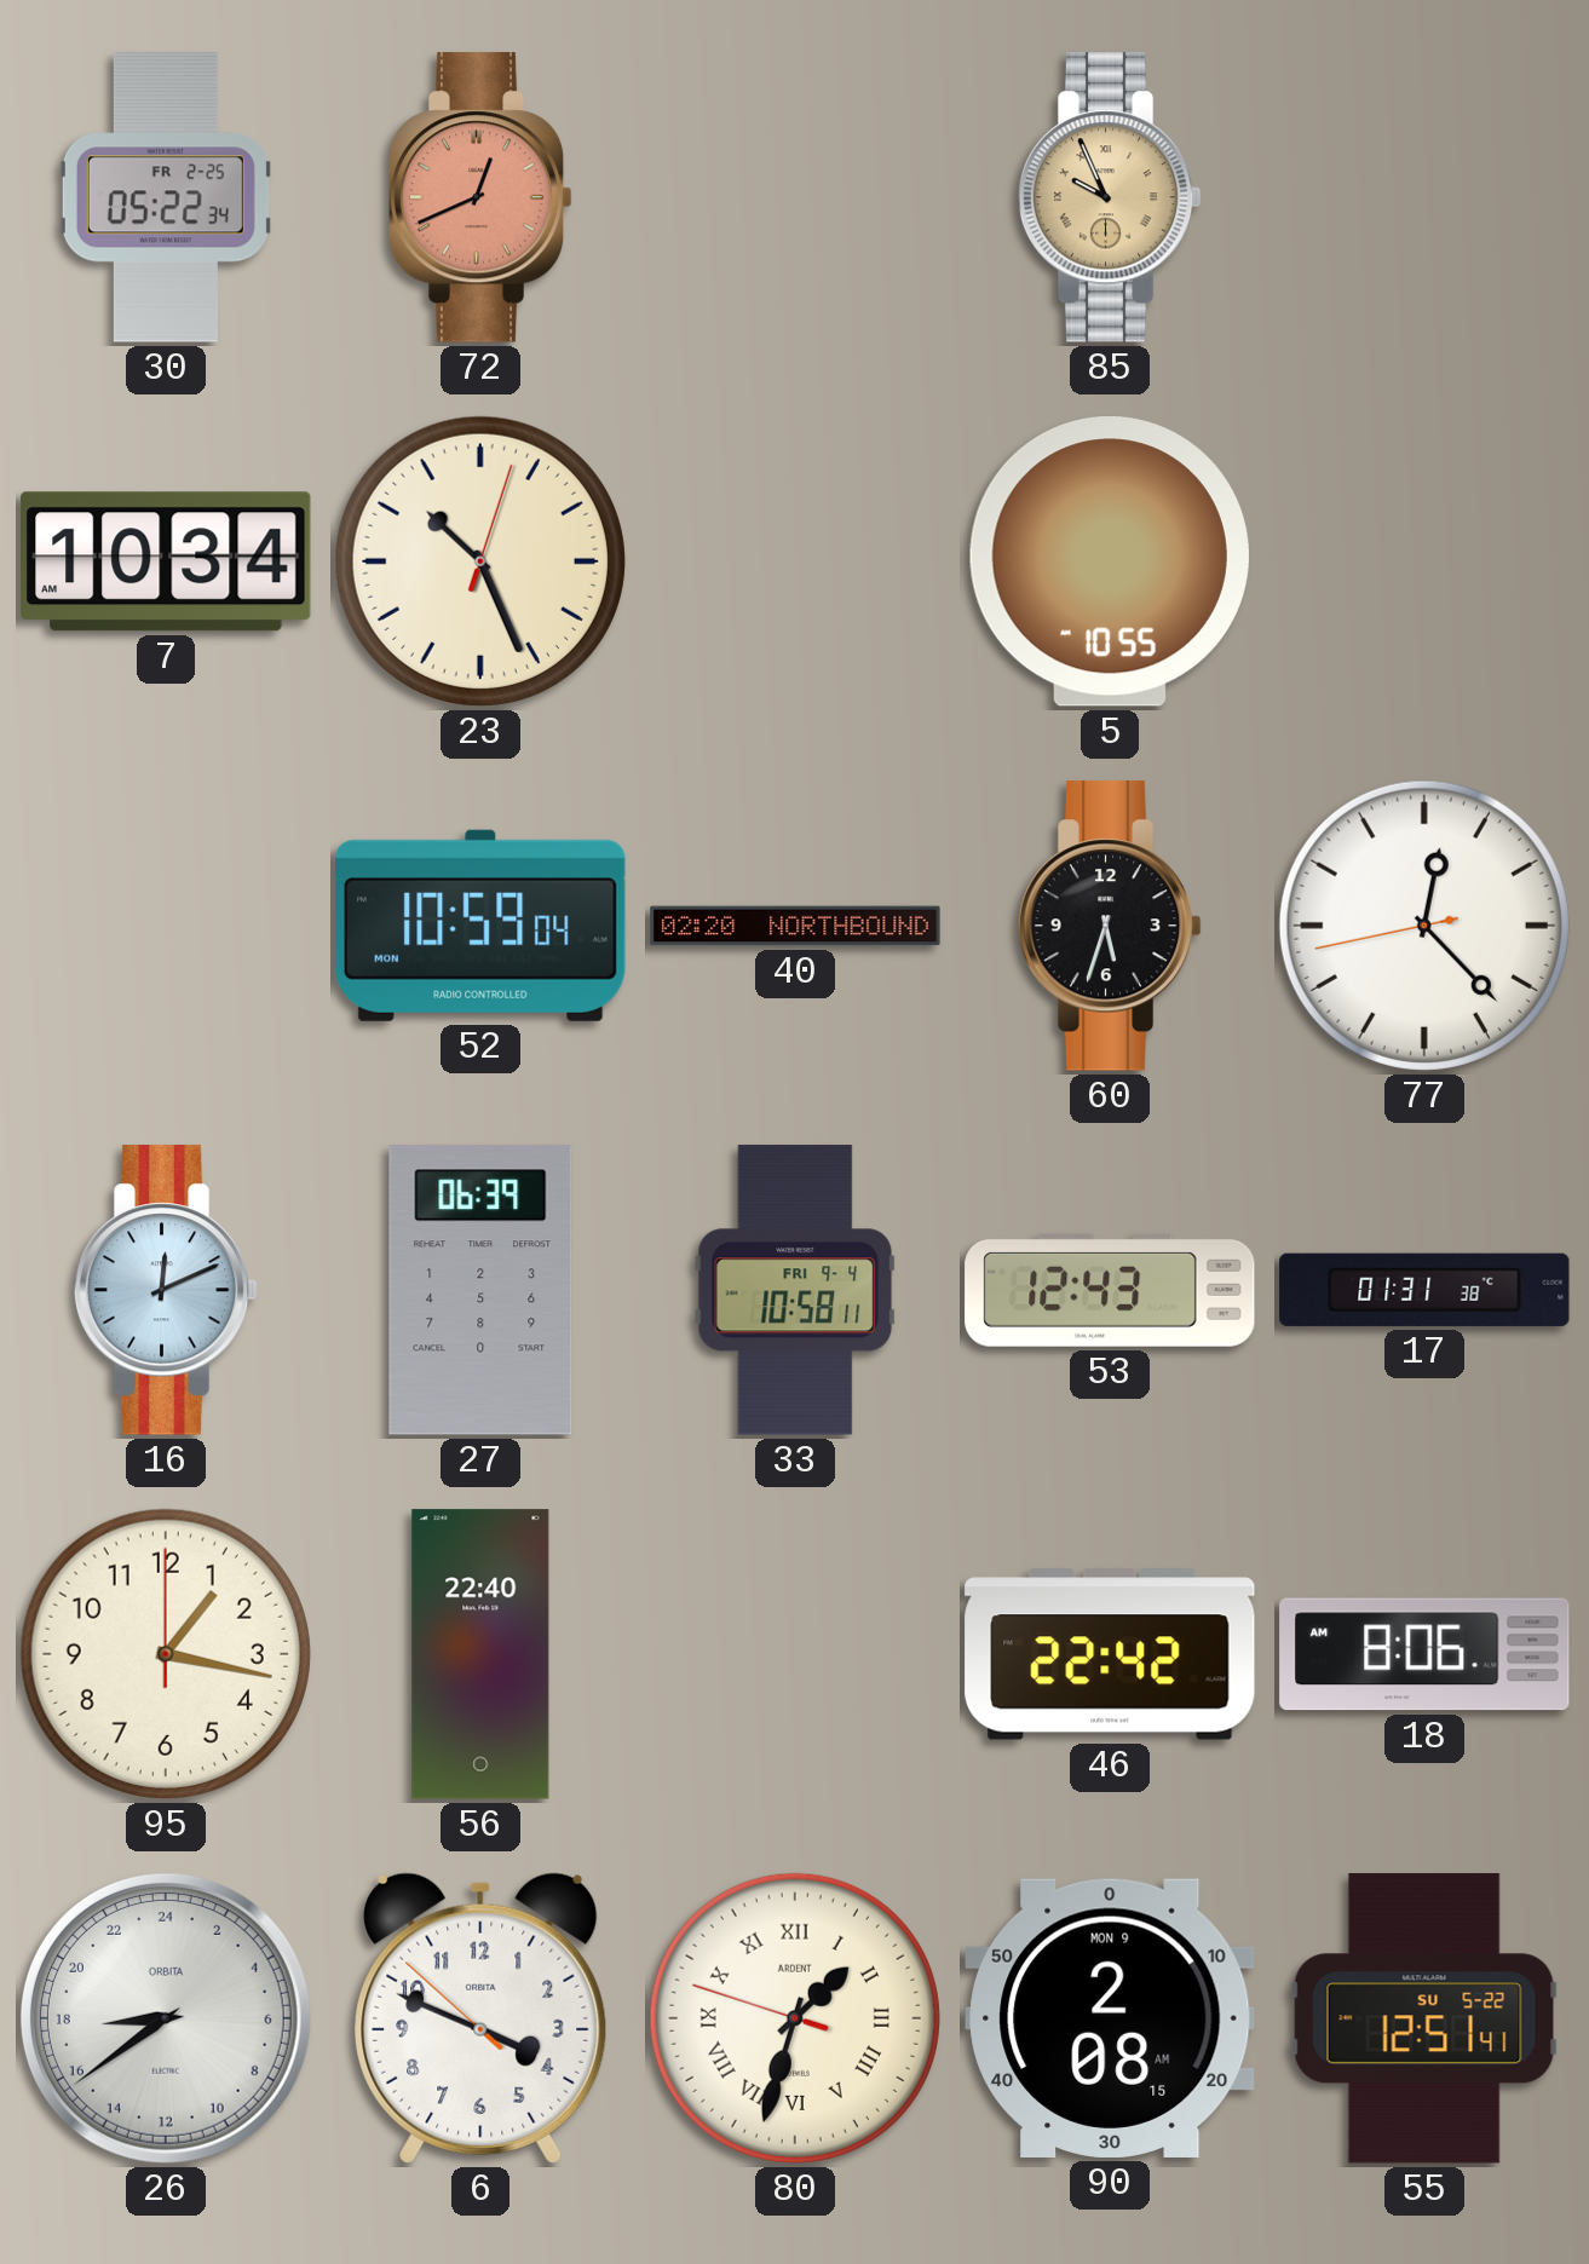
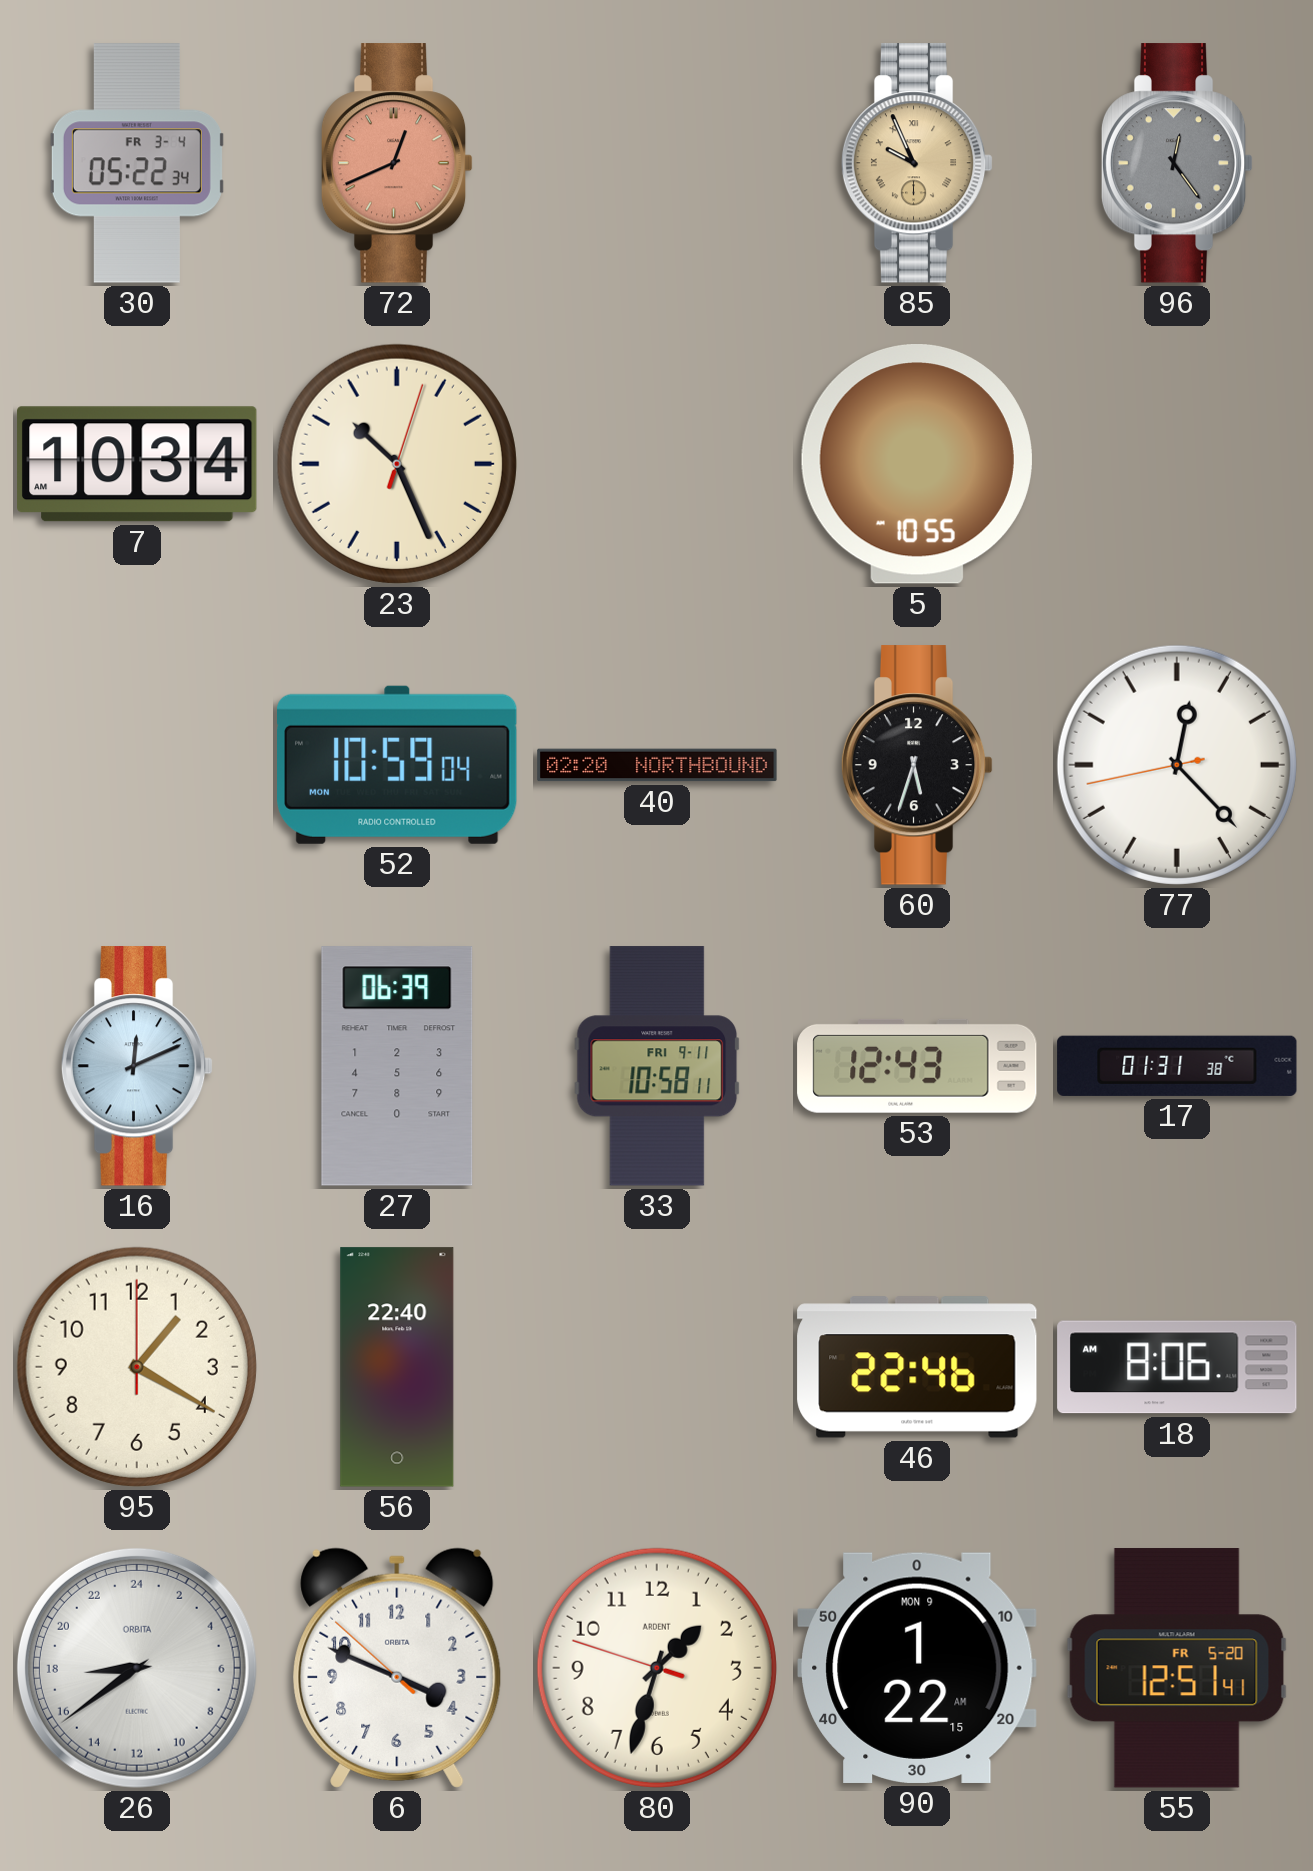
30 date: FR 2-25 -> FR 3-4 (137, 163)
96: none -> 12:24 (1177, 163)
33 date: FRI 9-4 -> FRI 9-11 (657, 1066)
95: 1:17 -> 1:20 (137, 1367)
46: 22:42 -> 22:46 (917, 1367)
80 numerals: Roman -> Arabic (657, 1668)
90: 2:08 -> 1:22 (917, 1668)
55 date: SU 5-22 -> FR 5-20 (1177, 1668)
